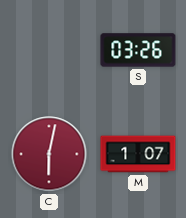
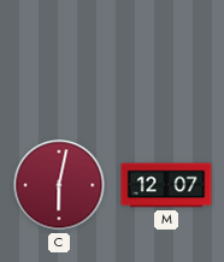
S: 03:26 -> none (138, 50)
M: 1:07 -> 12:07 (166, 185)
